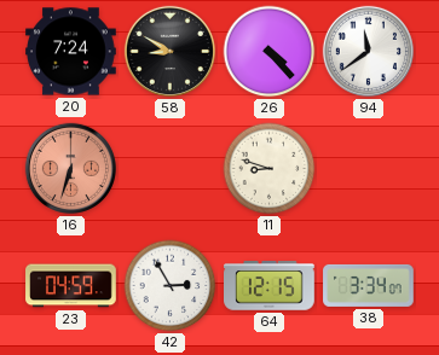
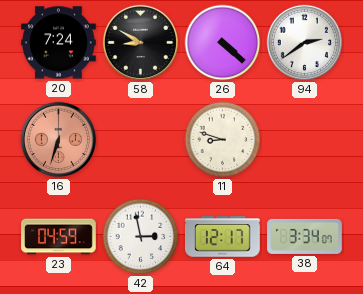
26: 4:23 -> 4:22 (223, 43)
94: 11:39 -> 2:39 (304, 42)
42: 2:55 -> 2:58 (141, 237)
64: 12:15 -> 12:17 (223, 237)
